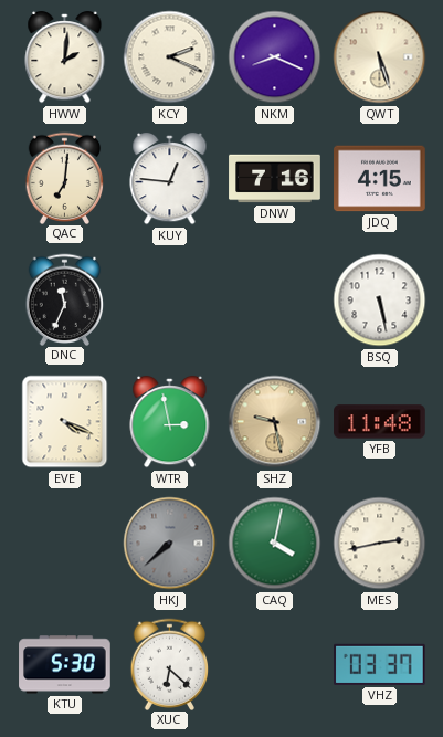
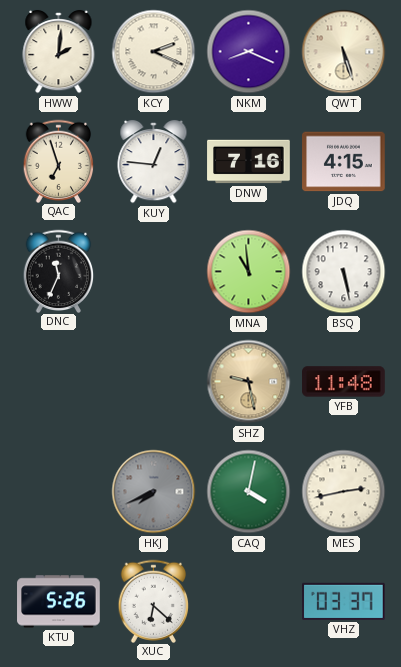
QAC: 7:01 -> 6:57 (59, 161)
MNA: none -> 10:59 (249, 272)
EVE: 4:19 -> none (65, 422)
WTR: 2:58 -> none (170, 422)
HKJ: 7:38 -> 7:41 (154, 492)
KTU: 5:30 -> 5:26 (59, 602)
